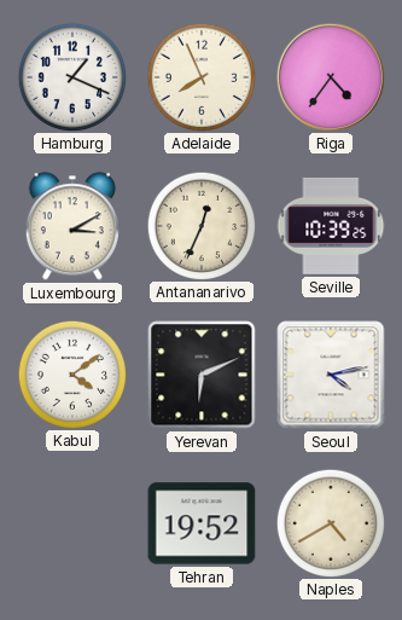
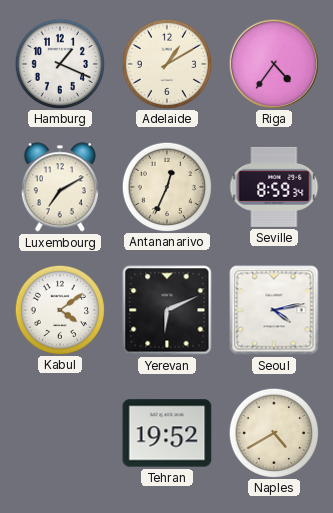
Adelaide: 7:56 -> 1:10 (166, 63)
Luxembourg: 3:10 -> 7:10 (60, 187)
Seville: 10:39 -> 8:59 (274, 187)
